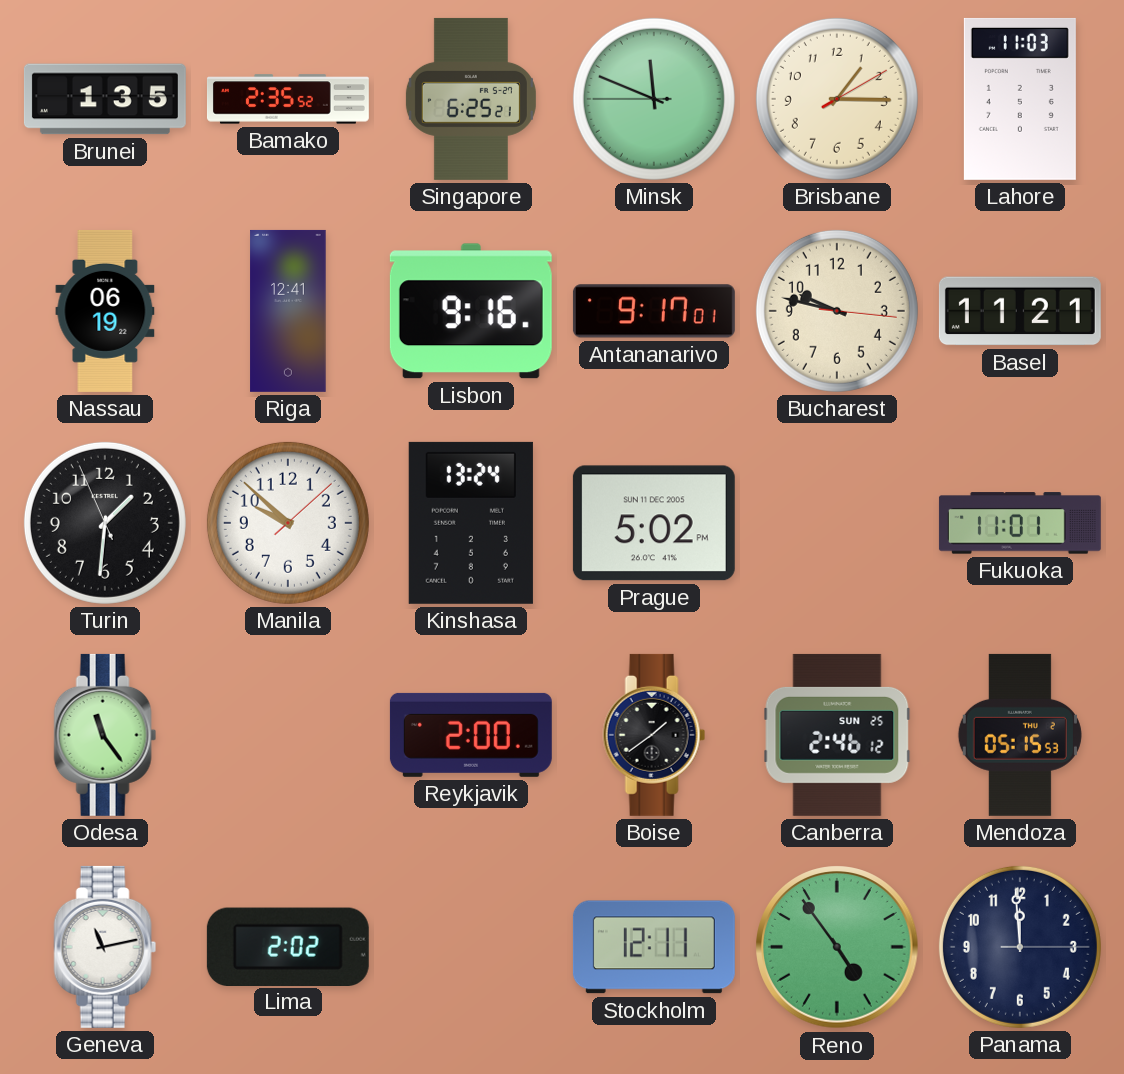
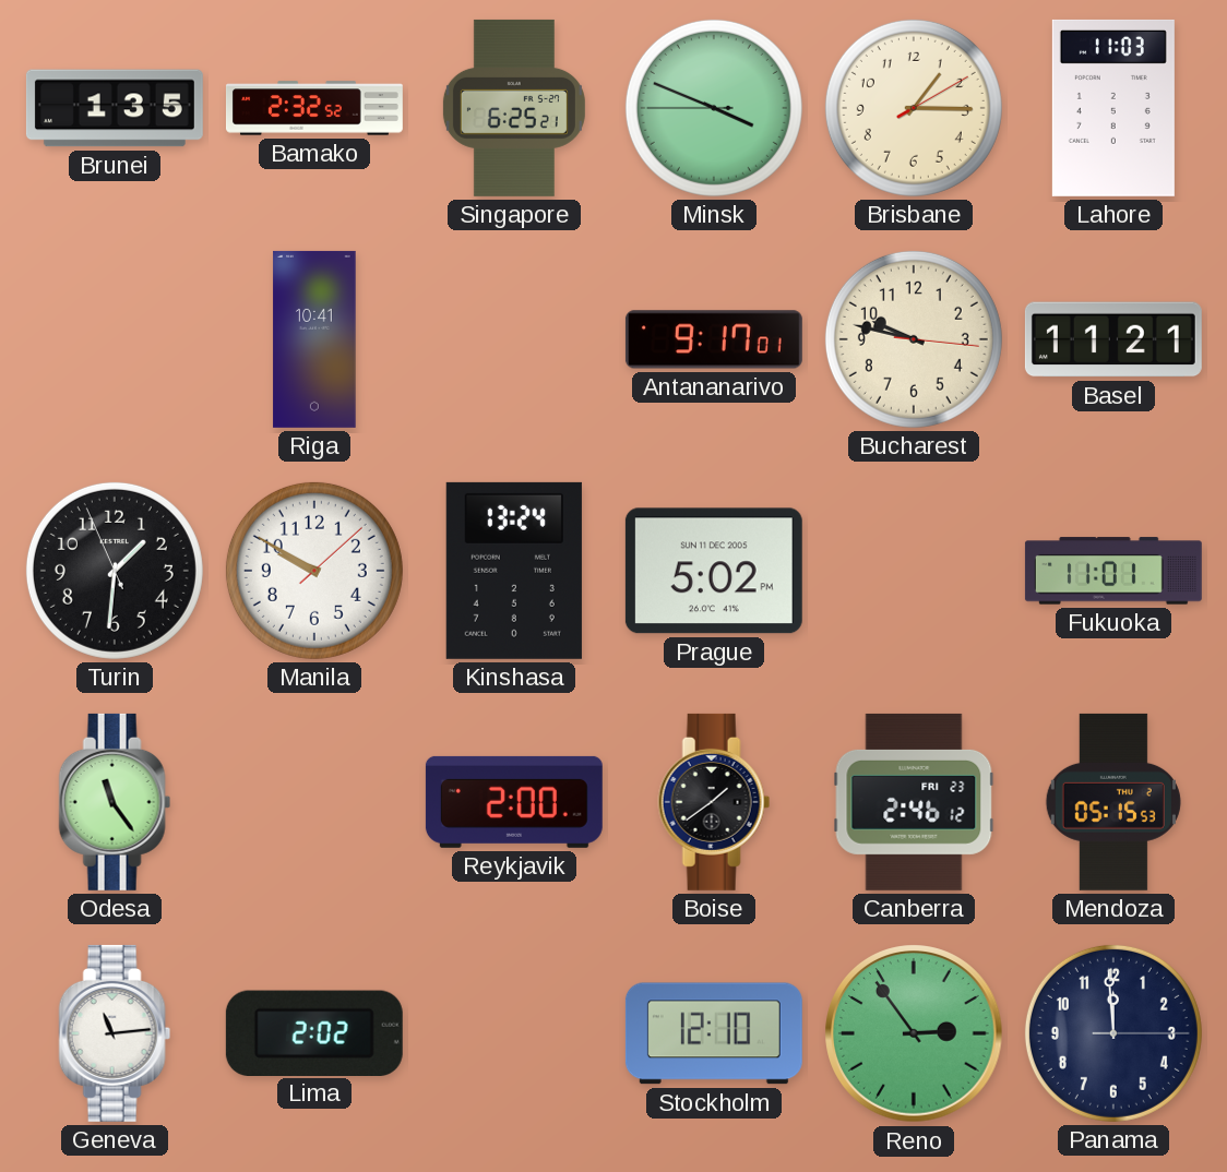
Bamako: 2:35 -> 2:32 (314, 108)
Minsk: 11:48 -> 3:48 (714, 108)
Nassau: 06:19 -> none (105, 311)
Riga: 12:41 -> 10:41 (314, 339)
Lisbon: 9:16 -> none (471, 311)
Manila: 9:52 -> 9:50 (314, 571)
Canberra date: SUN 25 -> FRI 23 (914, 802)
Geneva: 11:13 -> 11:14 (115, 1033)
Stockholm: 12:11 -> 12:10 (714, 1033)
Reno: 4:54 -> 2:54 (914, 1033)
